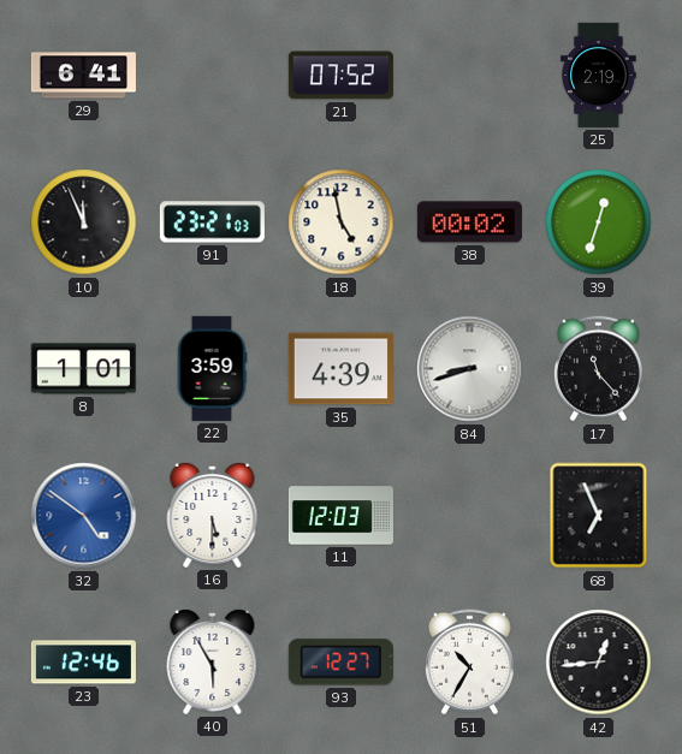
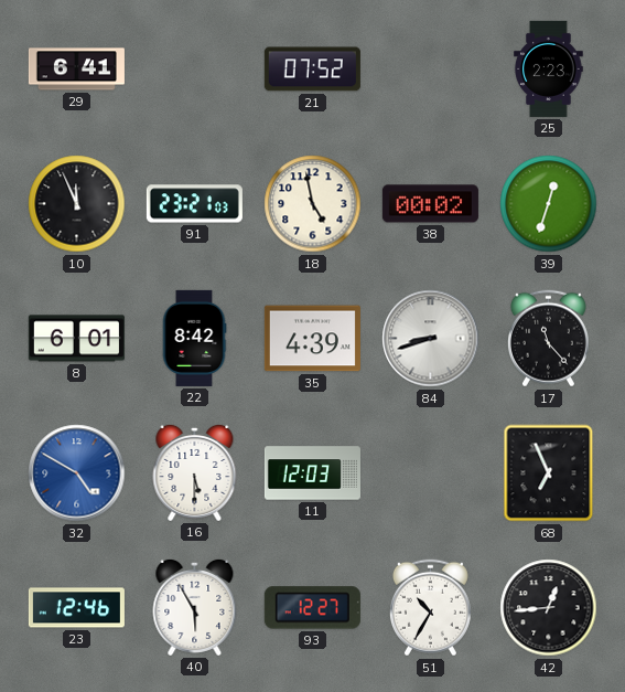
25: 2:19 -> 2:23 (549, 68)
8: 1:01 -> 6:01 (76, 339)
22: 3:59 -> 8:42 (194, 338)
32: 4:51 -> 4:50 (77, 473)
